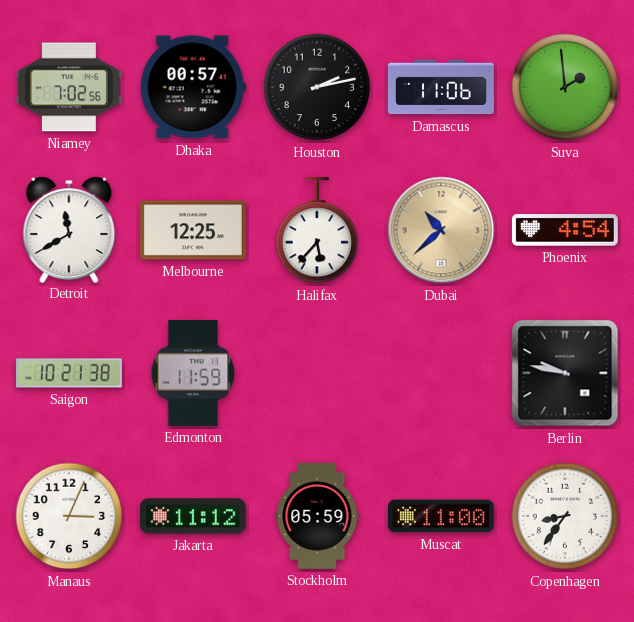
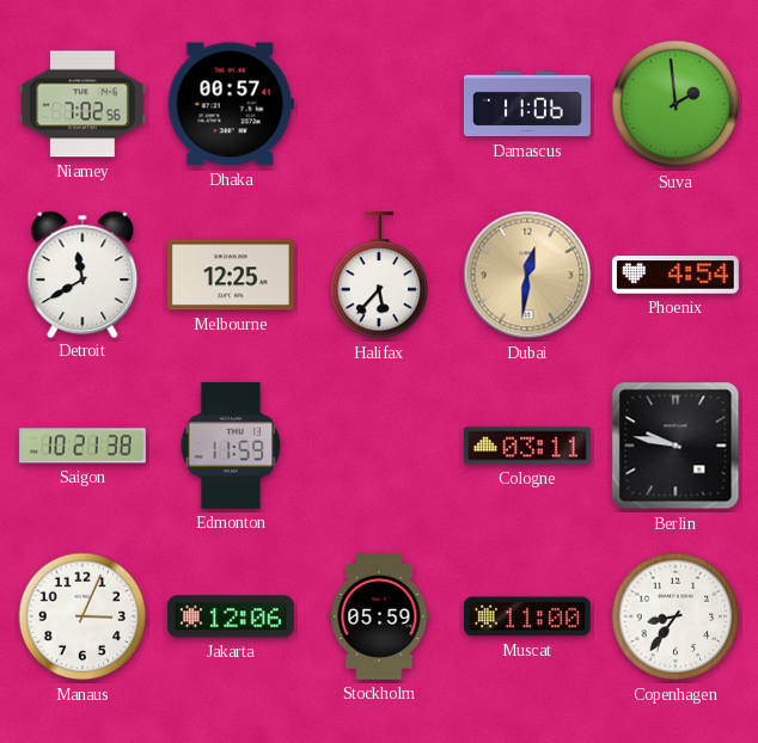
Houston: 2:13 -> none (317, 87)
Dubai: 10:38 -> 12:31 (527, 275)
Cologne: none -> 03:11 (527, 446)
Jakarta: 11:12 -> 12:06 (231, 616)
